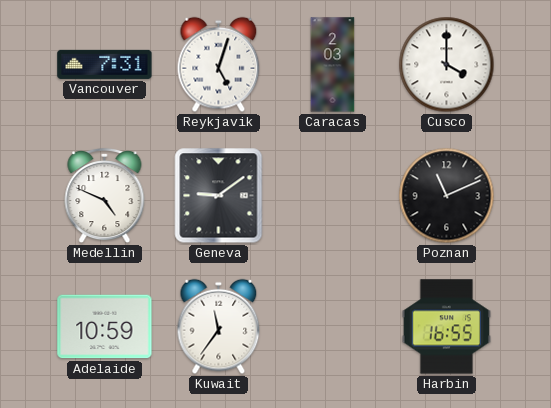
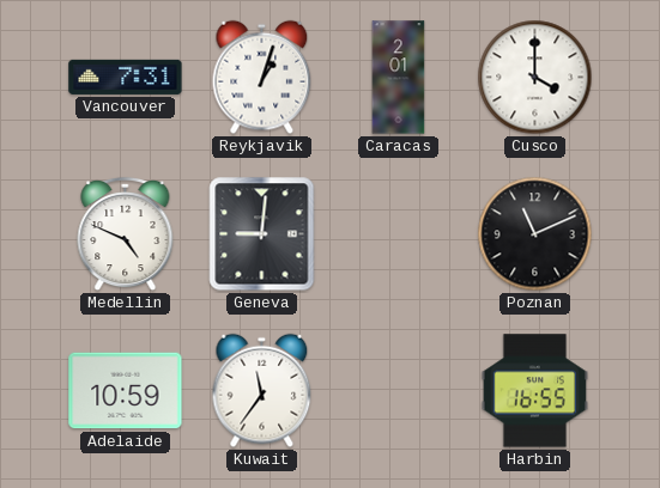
Reykjavik: 5:03 -> 1:03 (262, 78)
Caracas: 2:03 -> 2:01 (399, 78)
Geneva: 9:09 -> 9:01 (262, 234)
